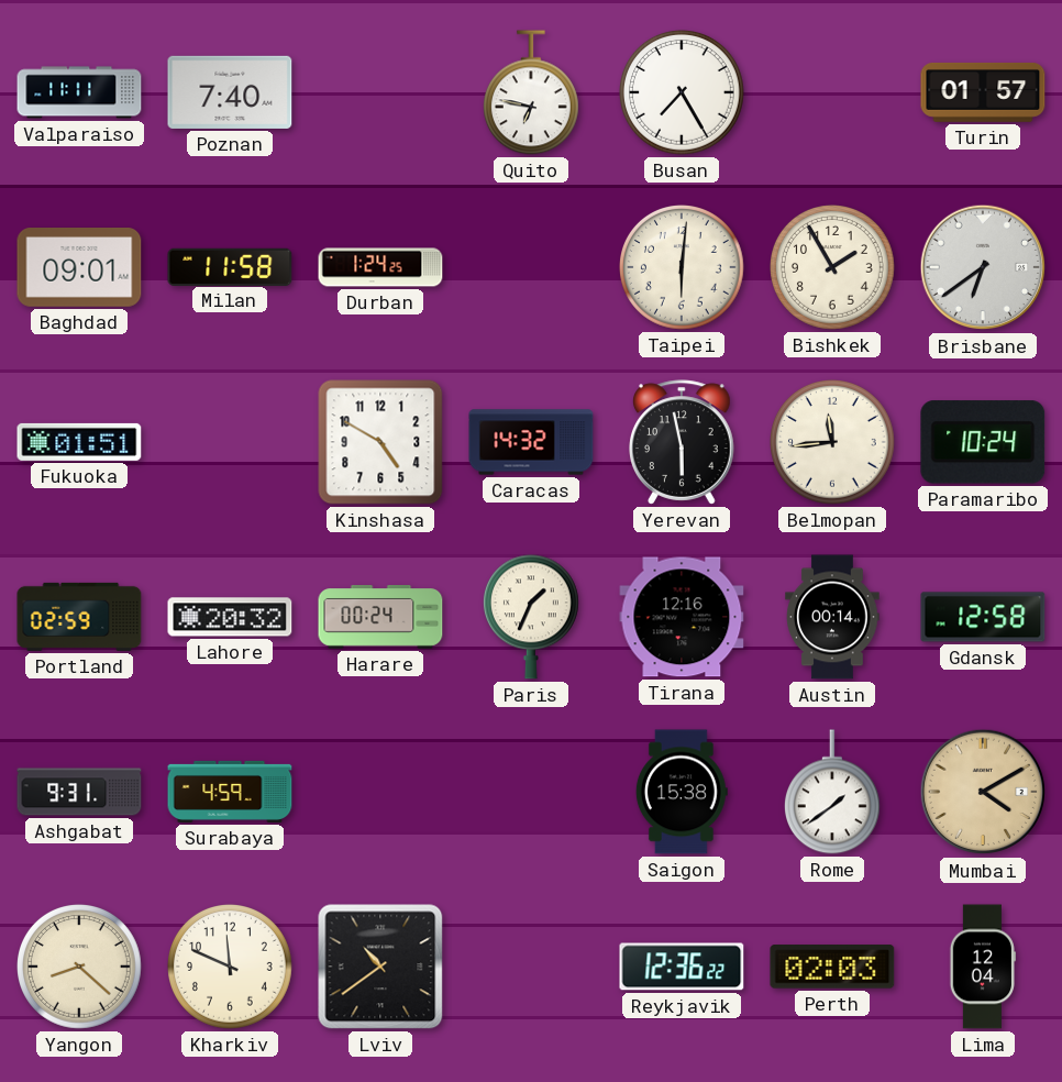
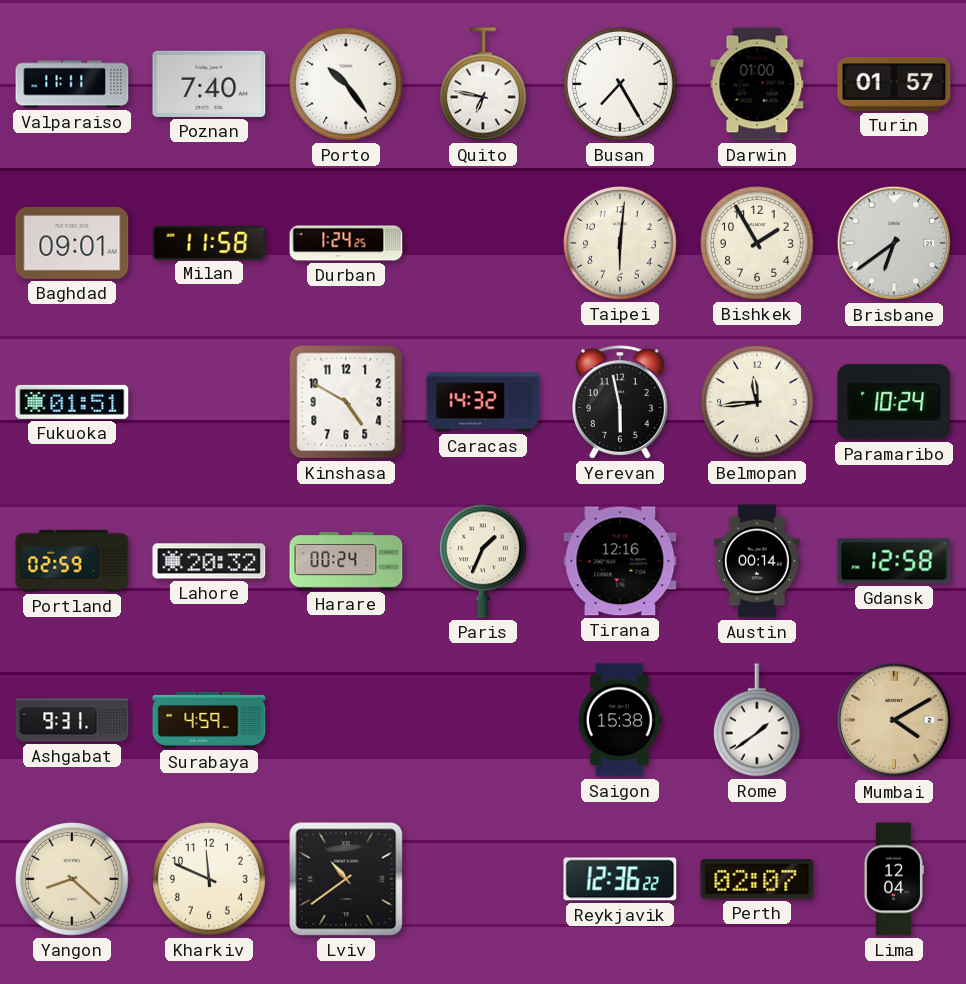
Porto: none -> 10:24 (347, 85)
Darwin: none -> 01:00 (757, 84)
Perth: 02:03 -> 02:07 (757, 879)
